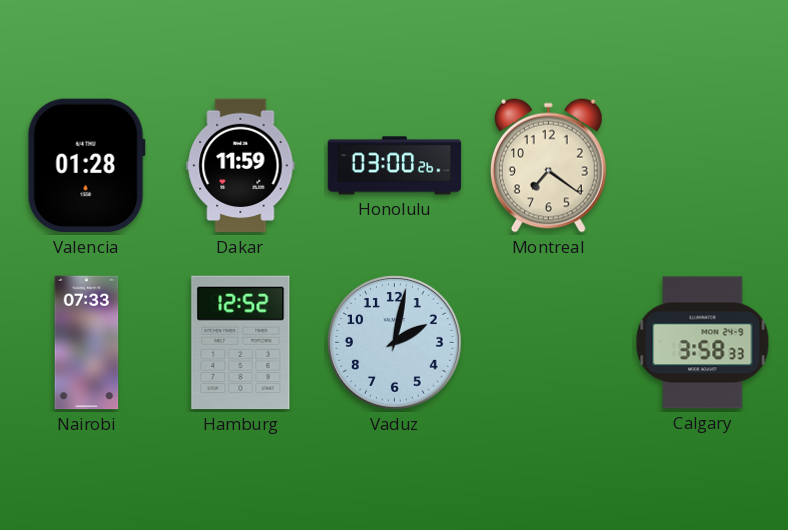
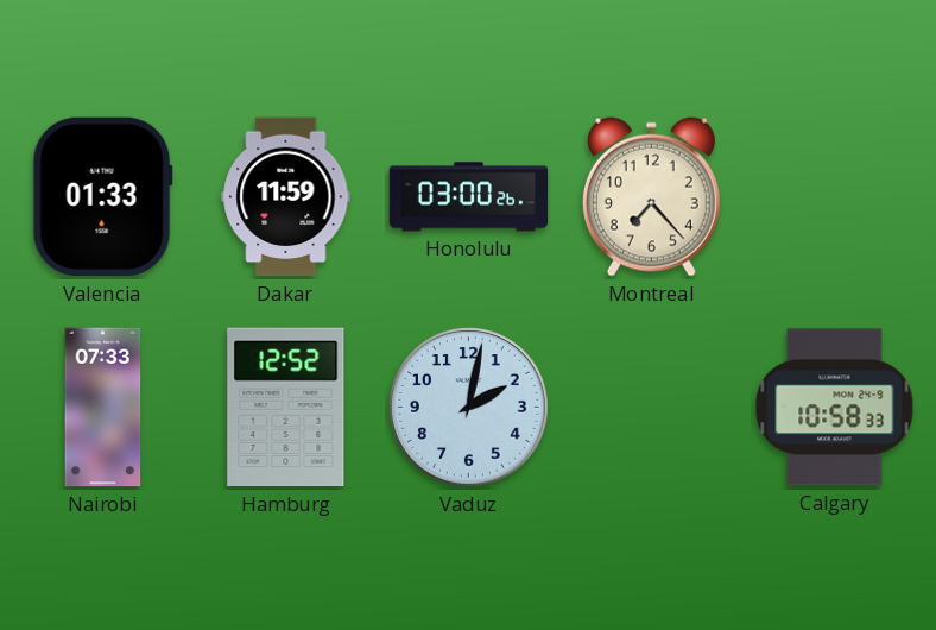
Valencia: 01:28 -> 01:33 (102, 197)
Montreal: 7:21 -> 7:23 (651, 196)
Calgary: 3:58 -> 10:58 (835, 408)
